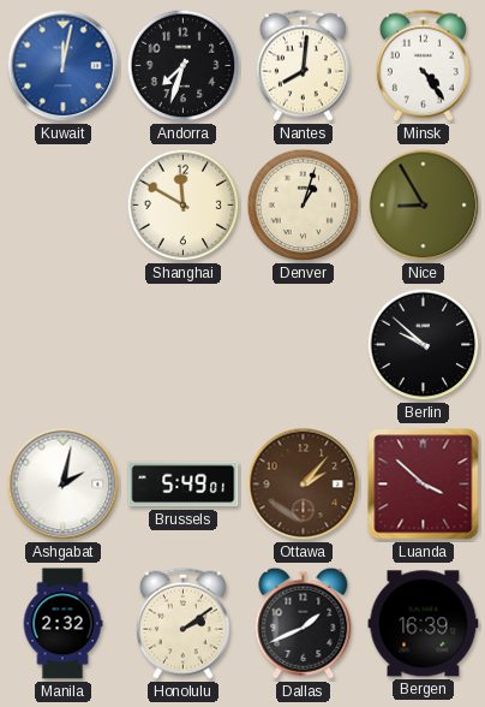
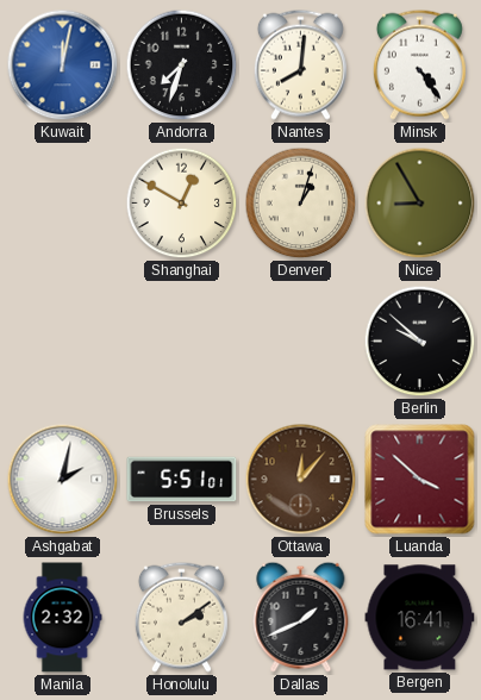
Shanghai: 11:50 -> 12:50 (182, 204)
Brussels: 5:49 -> 5:51 (182, 480)
Ottawa: 2:07 -> 12:07 (301, 480)
Bergen: 16:39 -> 16:41 (420, 618)
